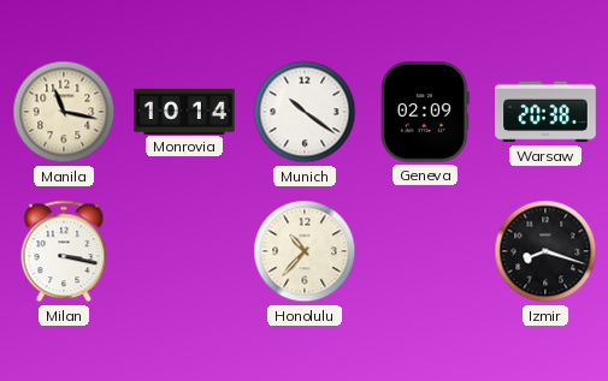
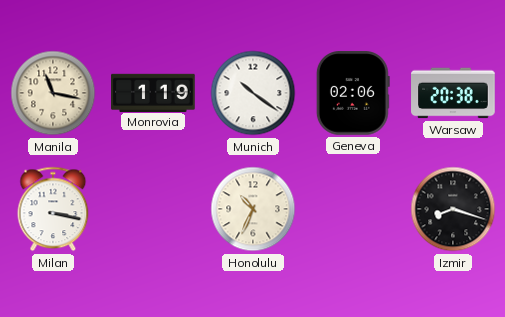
Monrovia: 10:14 -> 1:19 (153, 92)
Geneva: 02:09 -> 02:06 (353, 93)
Honolulu: 10:37 -> 10:34 (253, 209)
